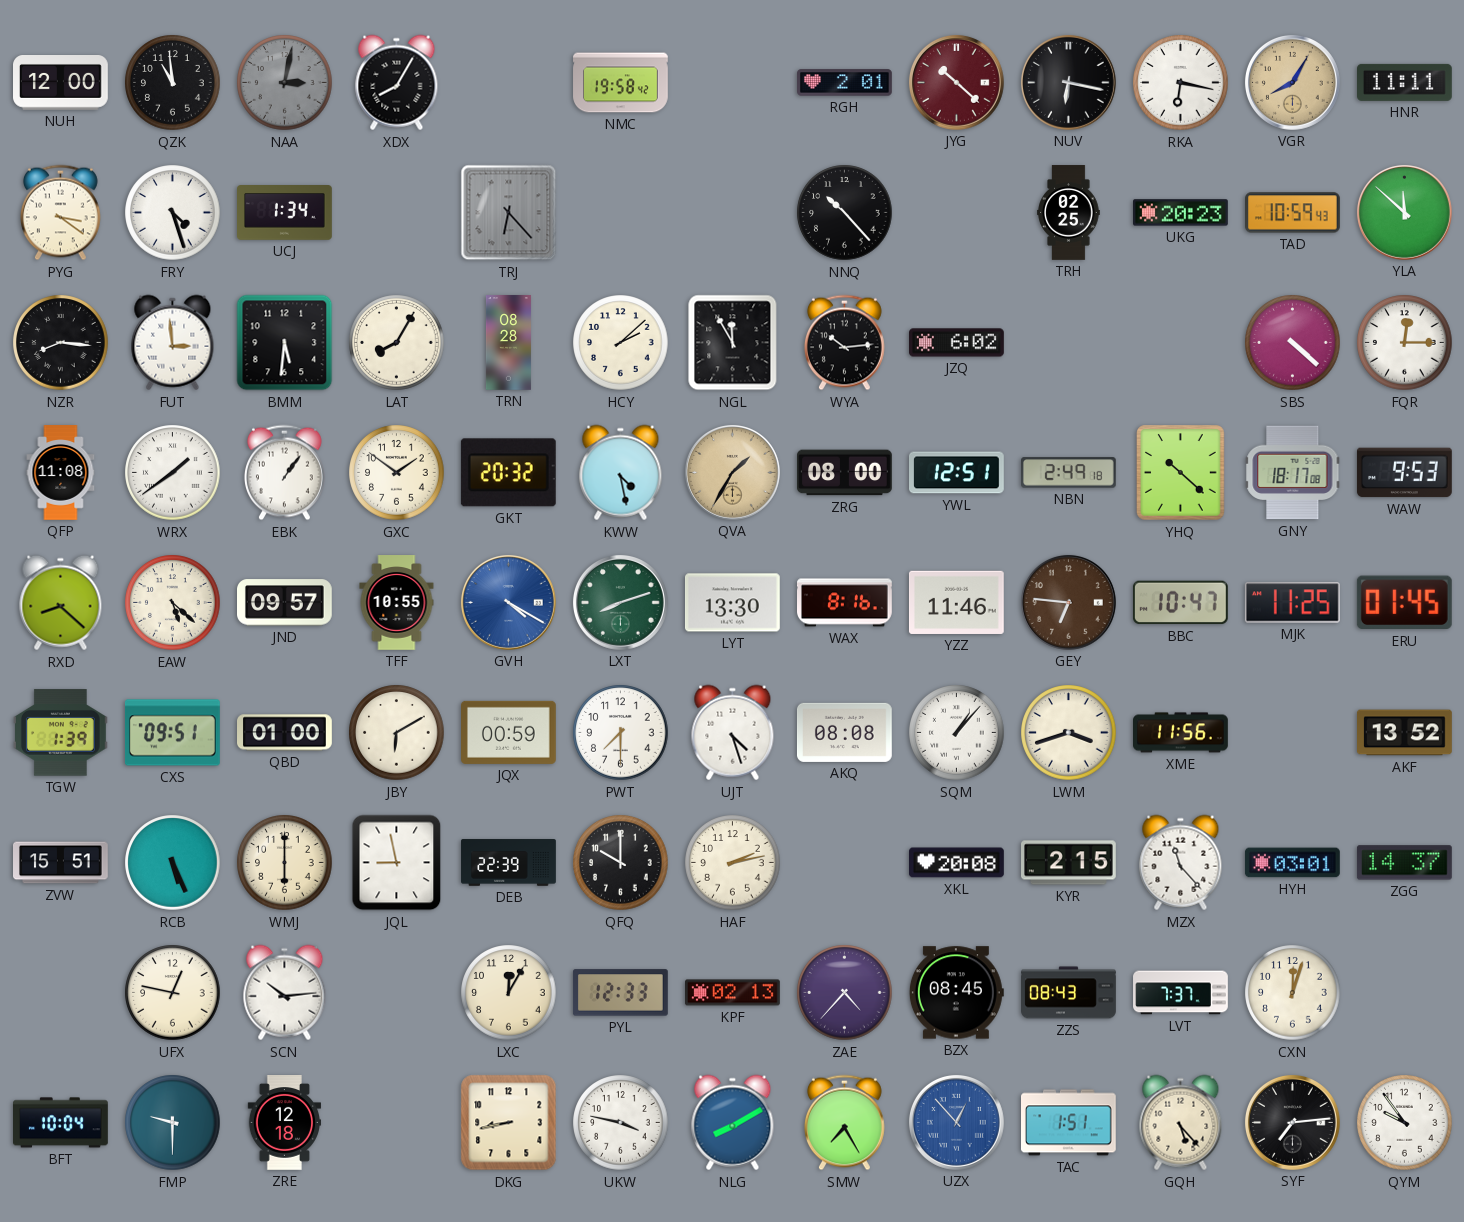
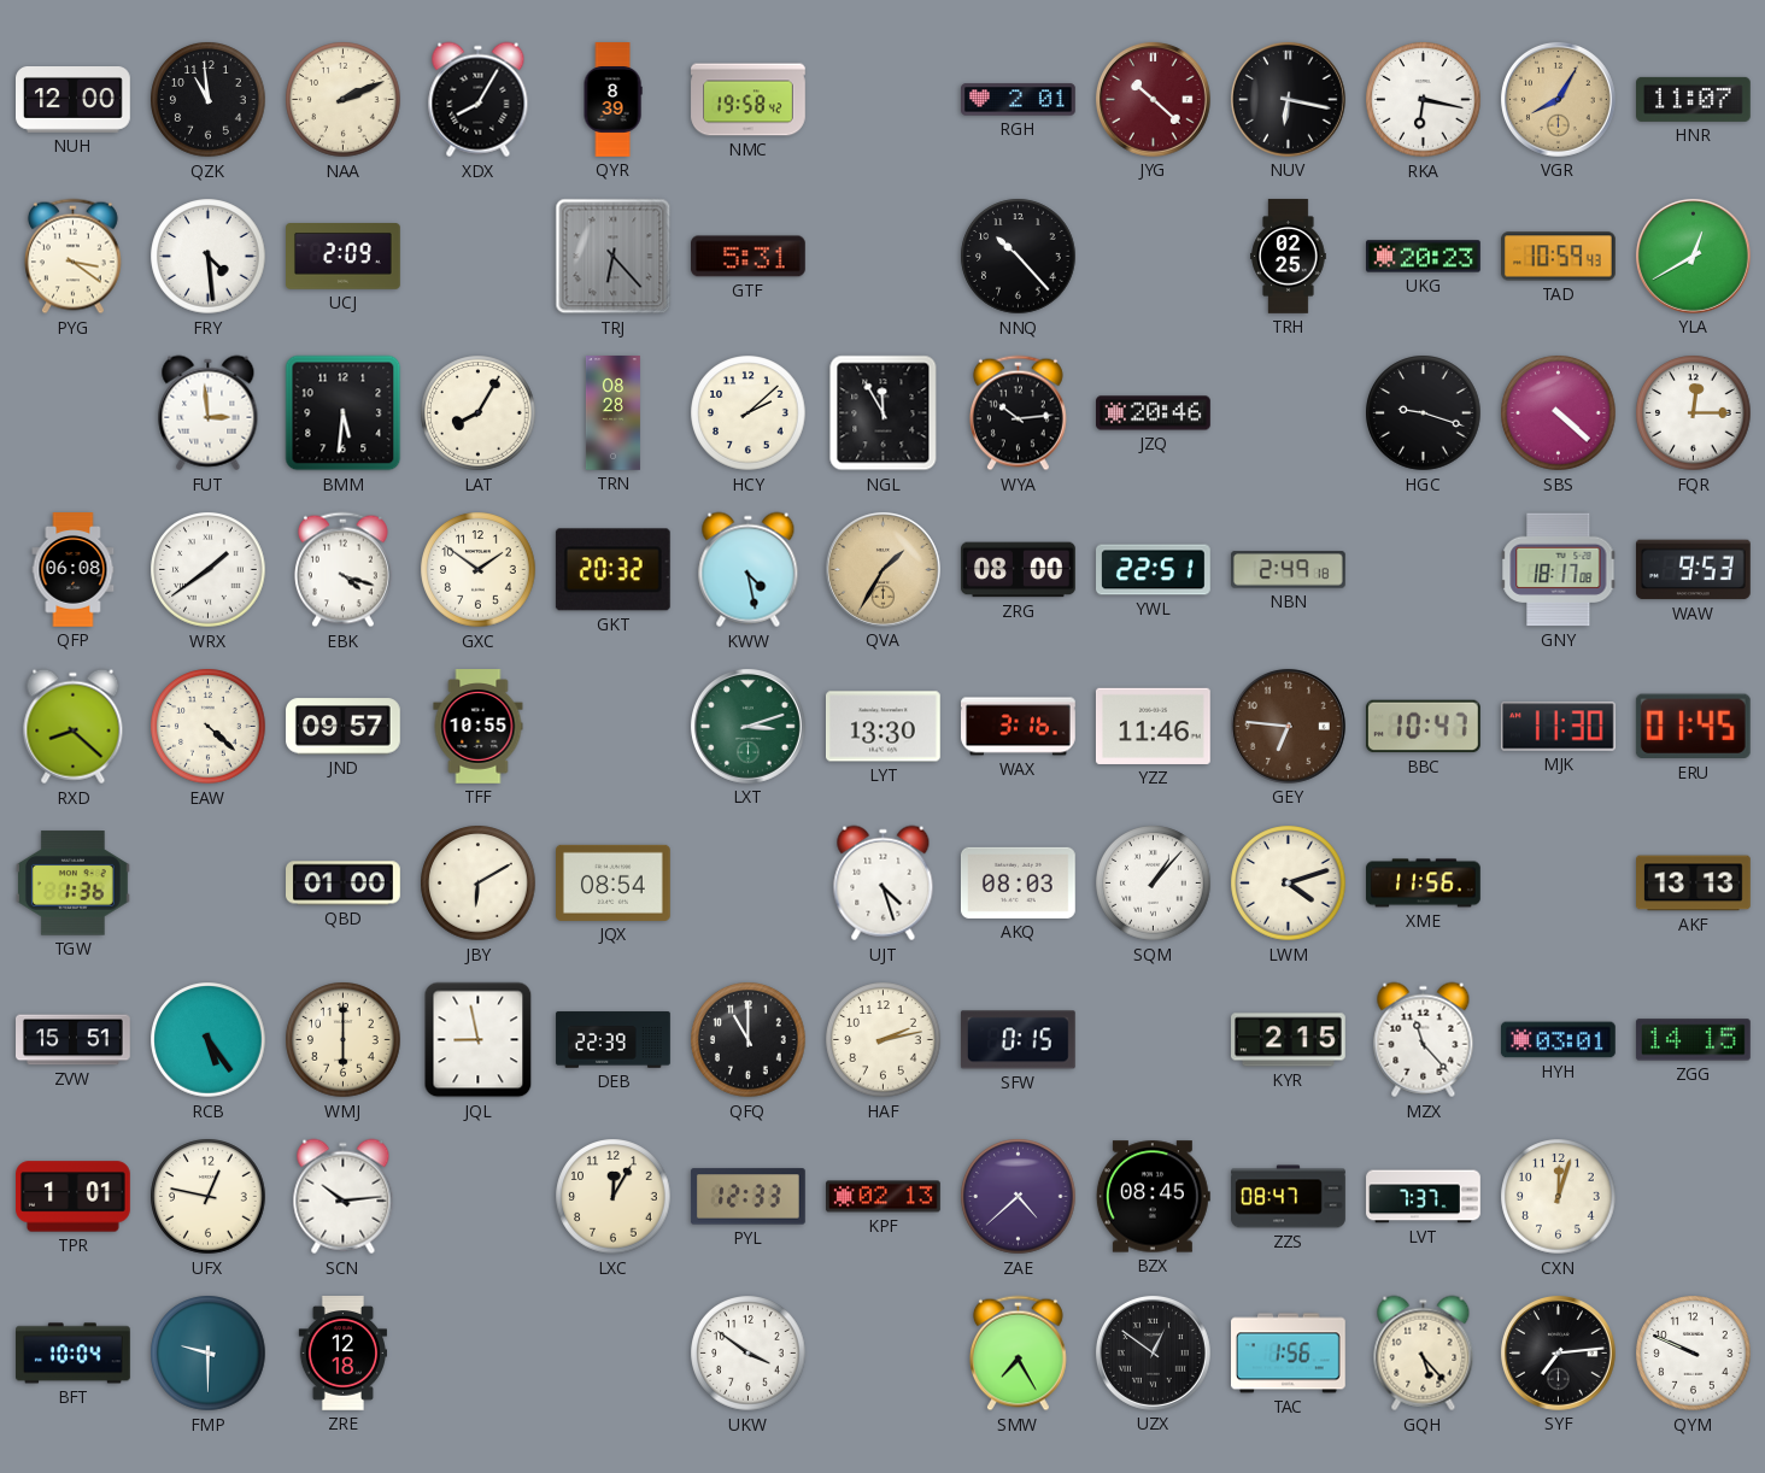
NAA: 3:02 -> 2:11 (344, 100)
NAA dial: grey -> cream (344, 100)
QYR: none -> 8:39 (612, 100)
HNR: 11:11 -> 11:07 (1694, 99)
FRY: 4:27 -> 4:29 (209, 257)
UCJ: 1:34 -> 2:09 (344, 257)
GTF: none -> 5:31 (749, 257)
YLA: 11:52 -> 12:40 (1693, 256)
NZR: 8:16 -> none (61, 343)
JZQ: 6:02 -> 20:46 (1154, 413)
HGC: none -> 9:18 (1424, 413)
QFP: 11:08 -> 06:08 (74, 570)
EBK: 1:06 -> 4:18 (342, 570)
YWL: 12:51 -> 22:51 (1154, 570)
YHQ: 10:22 -> none (1181, 473)
EAW: 5:22 -> 4:22 (209, 727)
GVH: 4:20 -> none (508, 602)
LXT: 8:12 -> 3:12 (747, 726)
WAX: 8:16 -> 3:16 (1019, 727)
MJK: 11:25 -> 11:30 (1558, 727)
TGW: 1:39 -> 1:36 (72, 884)
CXS: 09:51 -> none (172, 733)
JQX: 00:59 -> 08:54 (614, 882)
PWT: 7:30 -> none (621, 733)
AKQ: 08:08 -> 08:03 (1018, 882)
LWM: 3:42 -> 4:12 (1289, 884)
AKF: 13:52 -> 13:13 (1694, 884)
RCB: 5:26 -> 5:24 (209, 1040)
QFQ: 10:00 -> 11:00 (749, 1040)
SFW: none -> 0:15 (1018, 1040)
XKL: 20:08 -> none (957, 863)
ZGG: 14:37 -> 14:15 (1693, 1040)
TPR: none -> 1:01 (74, 1197)
ZAE: 4:37 -> 4:38 (1019, 1197)
ZZS: 08:43 -> 08:47 (1289, 1197)
DKG: 8:43 -> none (509, 1123)
UKW: 3:47 -> 3:51 (749, 1354)
NLG: 8:10 -> none (733, 1123)
UZX: 12:53 -> 12:51 (1153, 1352)
UZX dial: blue -> black (1153, 1352)
TAC: 1:51 -> 1:56 (1289, 1354)
QYM: 9:54 -> 9:49 (1694, 1354)
